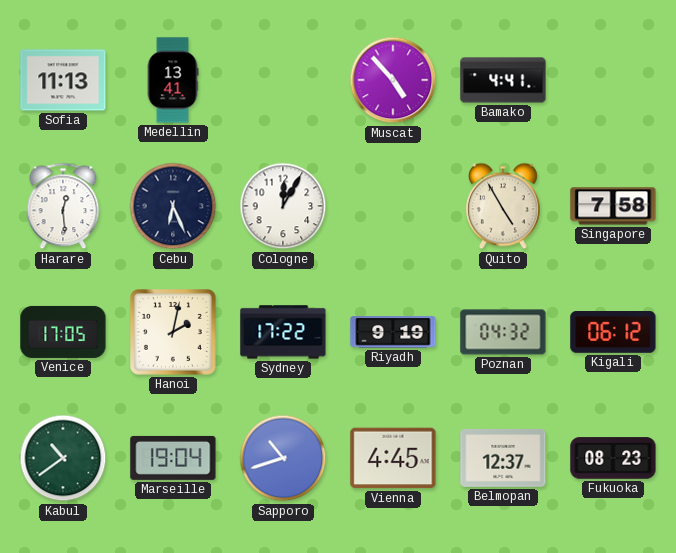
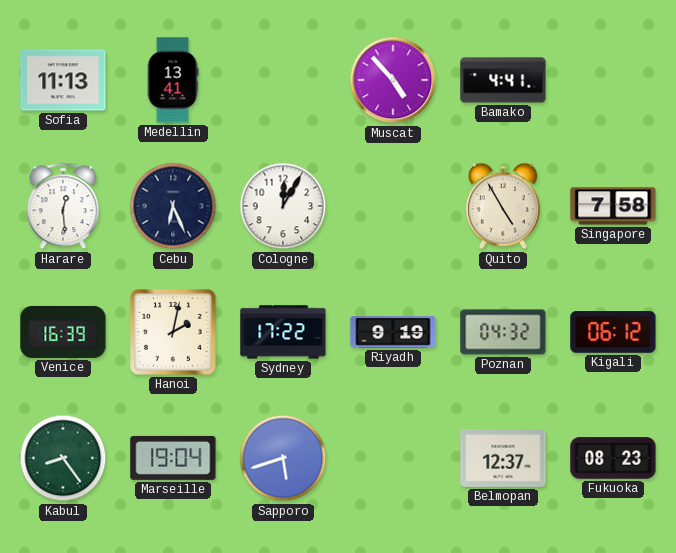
Venice: 17:05 -> 16:39 (63, 332)
Kabul: 10:39 -> 8:24 (63, 458)
Sapporo: 10:42 -> 5:42 (283, 458)
Vienna: 4:45 -> none (393, 458)
